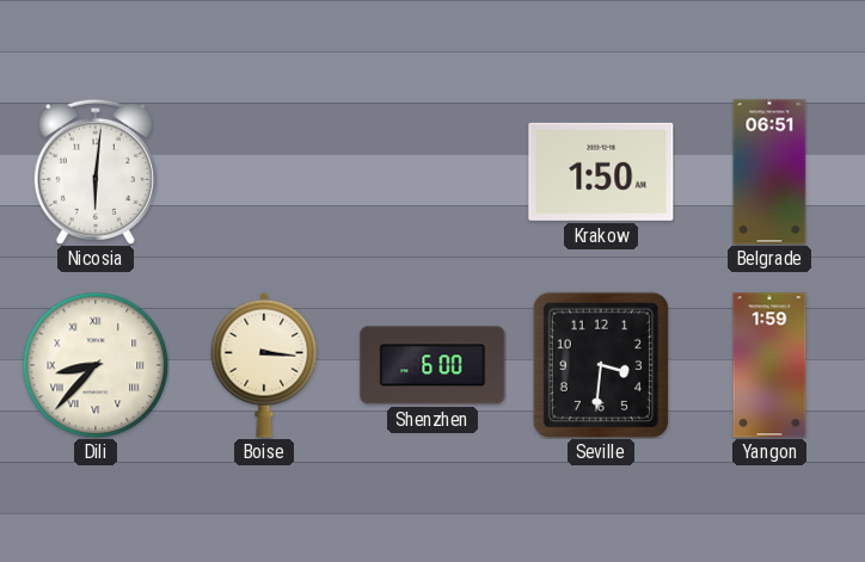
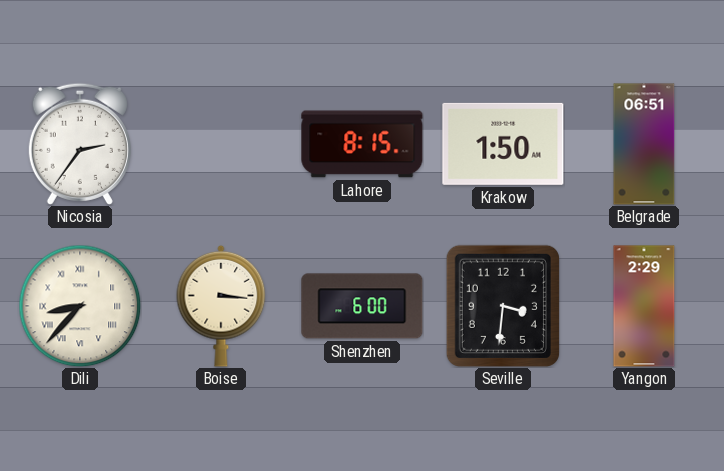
Nicosia: 6:01 -> 2:36 (80, 144)
Lahore: none -> 8:15 (362, 144)
Yangon: 1:59 -> 2:29 (644, 306)
